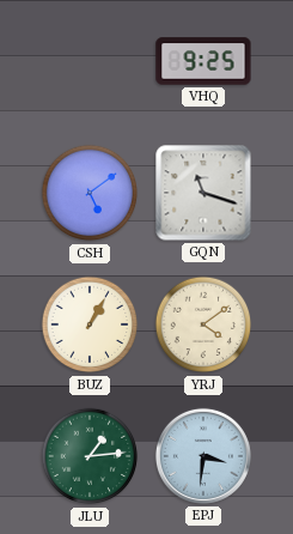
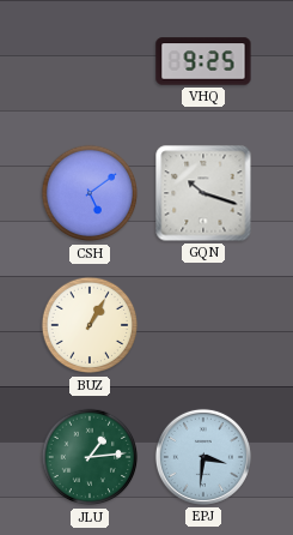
GQN: 11:18 -> 10:18 (203, 193)
YRJ: 4:09 -> none (203, 324)
